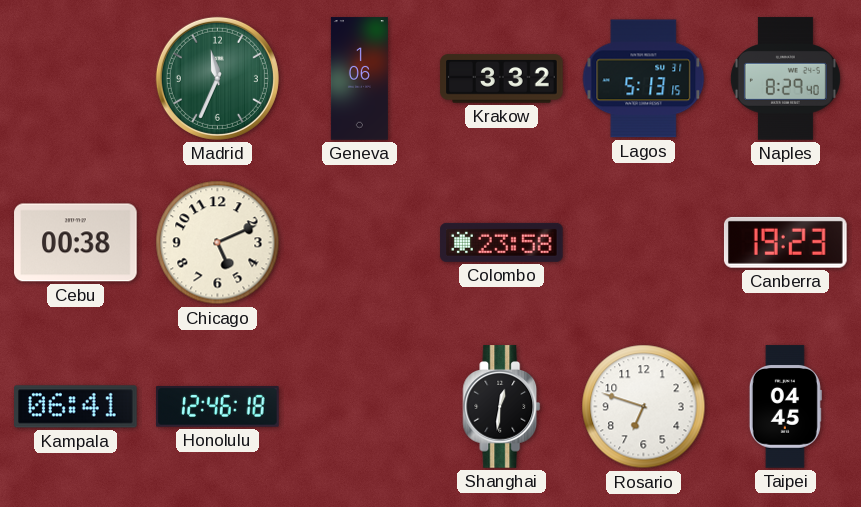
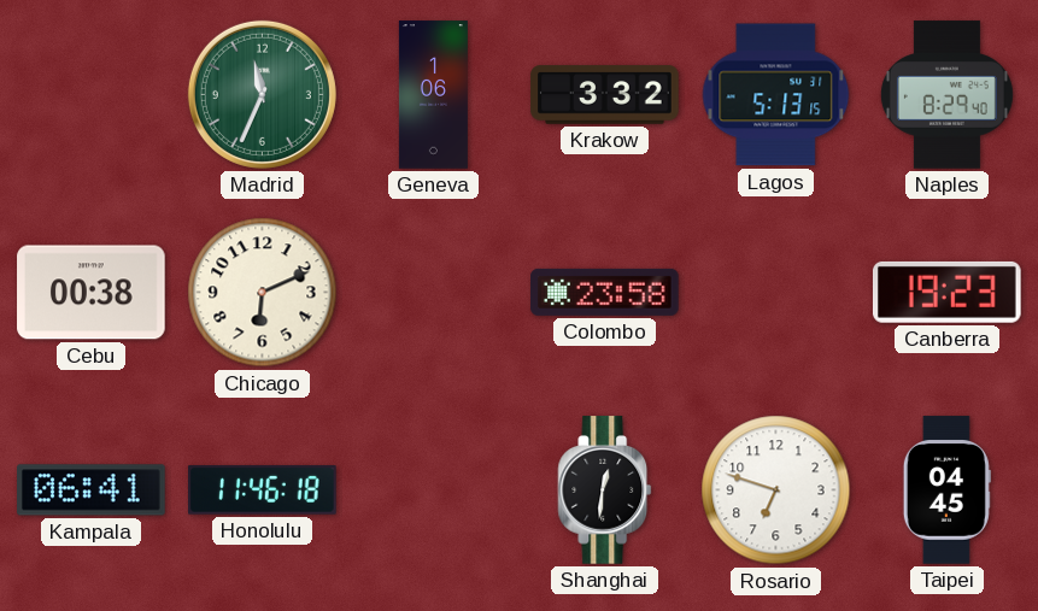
Chicago: 5:11 -> 6:11 (263, 293)
Honolulu: 12:46 -> 11:46 (263, 490)
